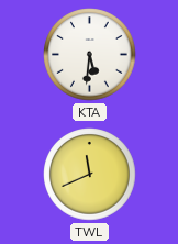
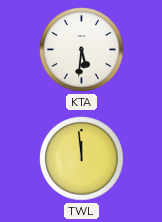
TWL: 11:41 -> 11:59 (82, 159)
